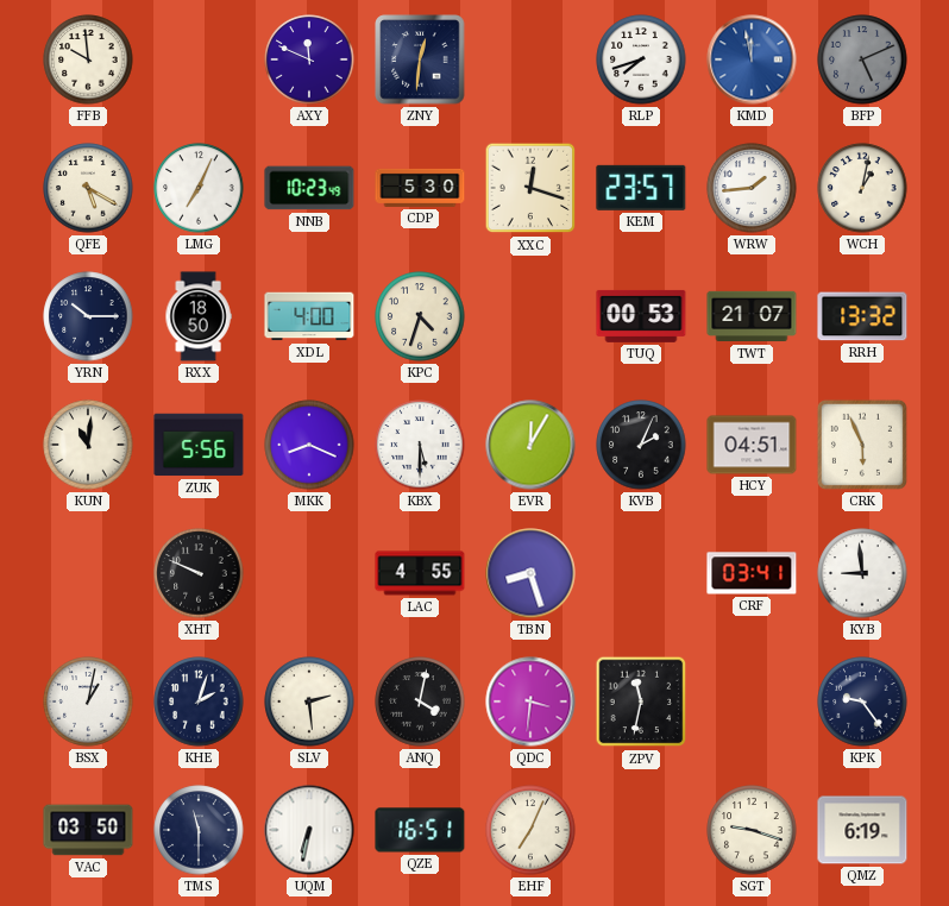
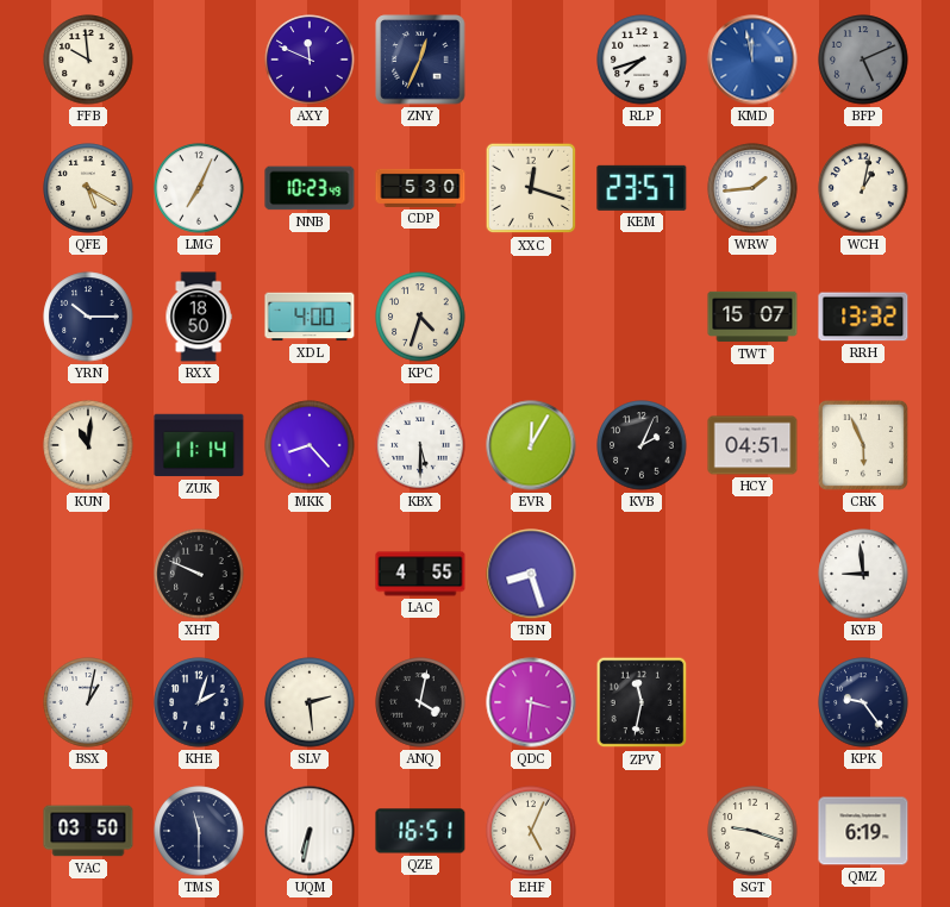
ZNY: 12:31 -> 12:34 (420, 60)
TUQ: 00:53 -> none (641, 316)
TWT: 21:07 -> 15:07 (752, 317)
ZUK: 5:56 -> 11:14 (199, 445)
MKK: 8:19 -> 8:23 (310, 445)
CRF: 03:41 -> none (752, 573)
EHF: 7:04 -> 5:04 (531, 831)
